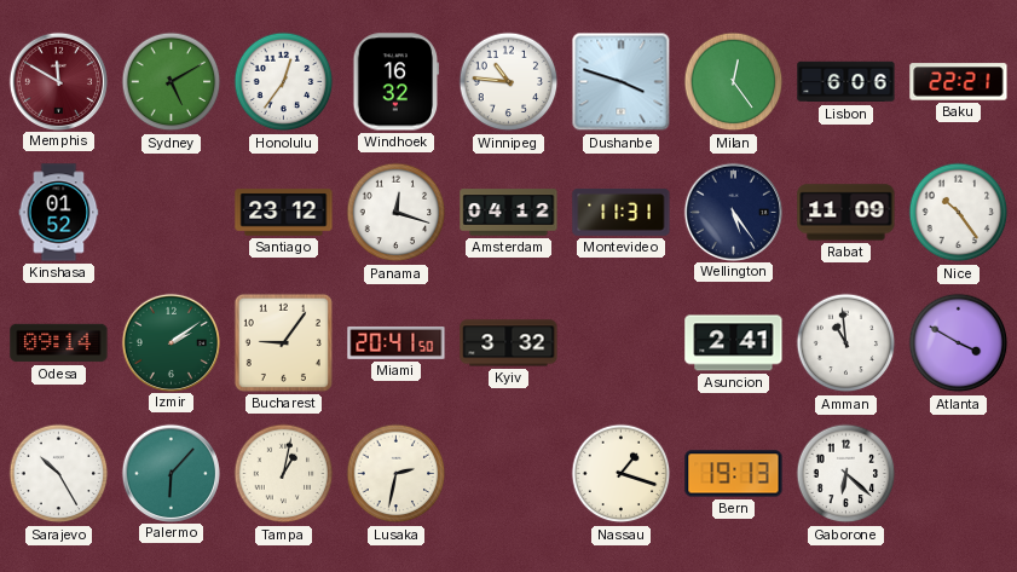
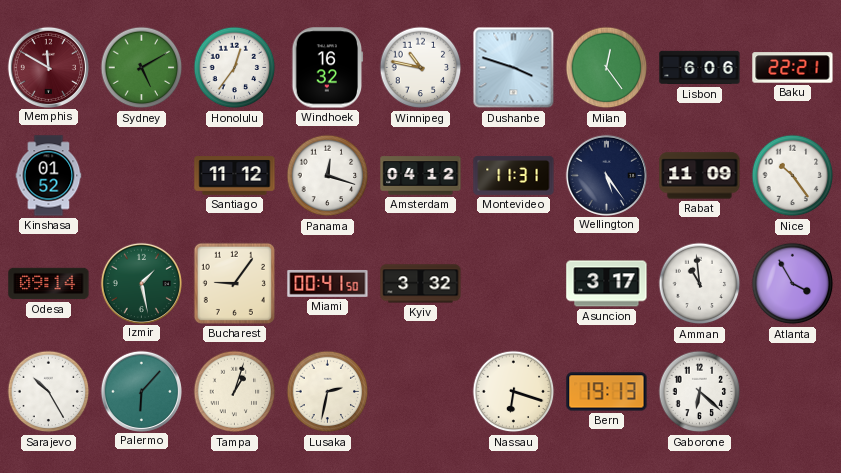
Winnipeg: 10:46 -> 10:47 (421, 68)
Santiago: 23:12 -> 11:12 (235, 176)
Izmir: 2:09 -> 1:28 (141, 283)
Miami: 20:41 -> 00:41 (328, 283)
Asuncion: 2:41 -> 3:17 (607, 284)
Atlanta: 3:50 -> 3:55 (793, 284)
Tampa: 1:02 -> 1:03 (235, 392)
Nassau: 1:18 -> 6:18 (514, 392)
